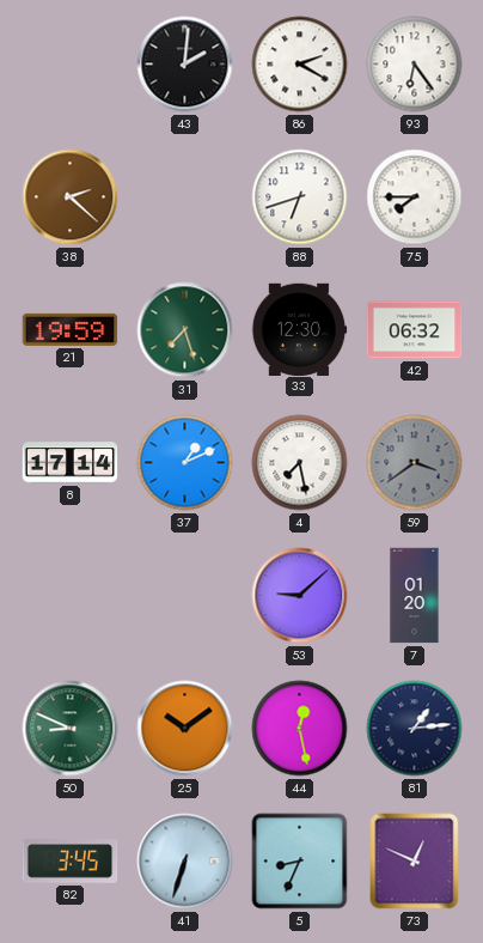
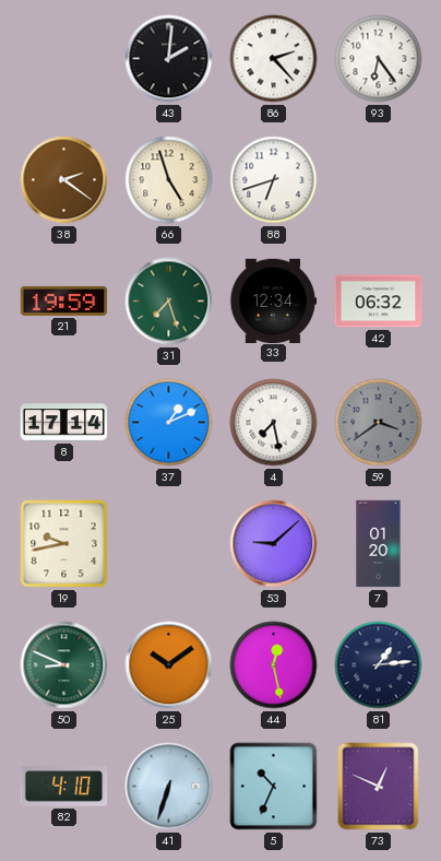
86: 2:20 -> 2:23 (274, 59)
38: 2:22 -> 2:21 (64, 180)
66: none -> 4:57 (169, 180)
75: 7:45 -> none (415, 197)
33: 12:30 -> 12:34 (273, 300)
19: none -> 9:43 (64, 544)
82: 3:45 -> 4:10 (64, 787)
5: 8:34 -> 10:34 (274, 787)
